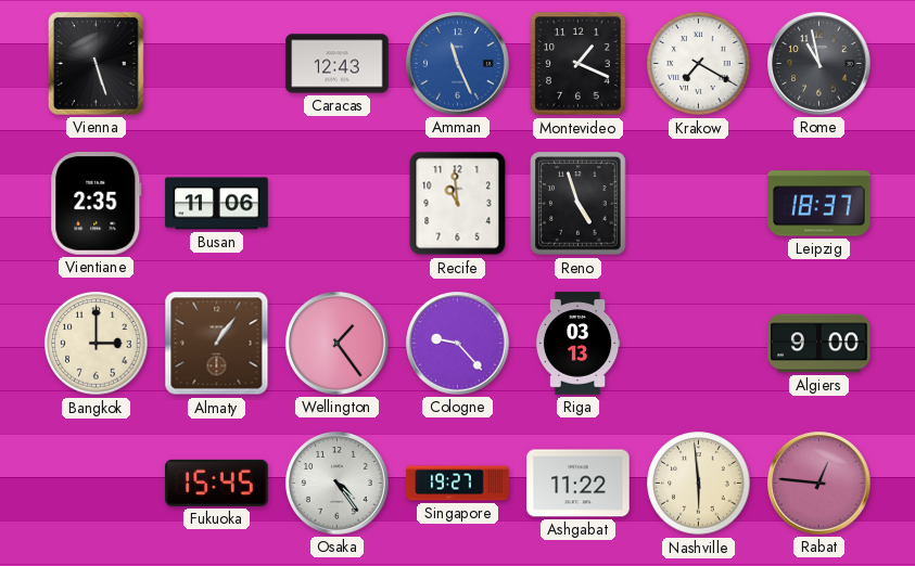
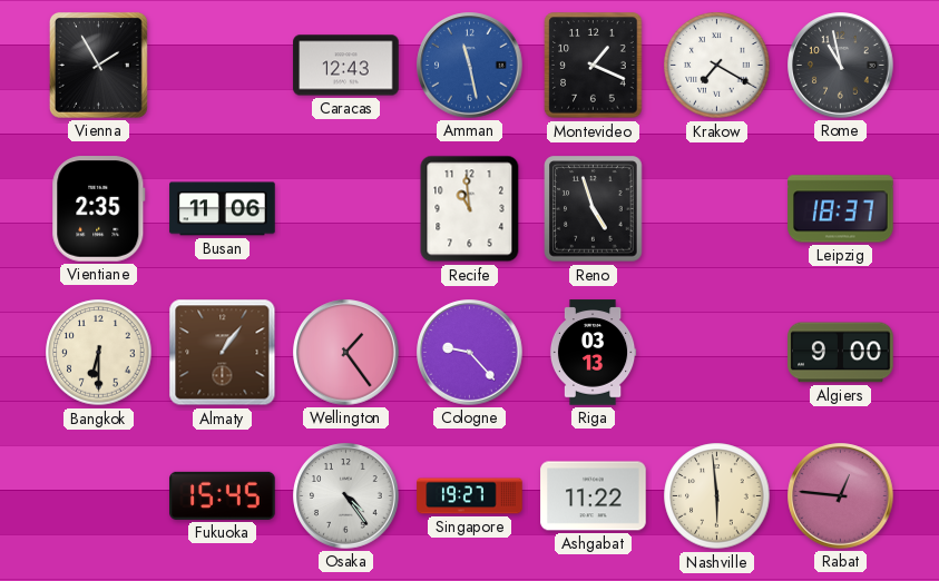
Vienna: 5:27 -> 1:55 (98, 65)
Amman: 11:26 -> 11:28 (470, 66)
Bangkok: 3:00 -> 6:30 (99, 353)
